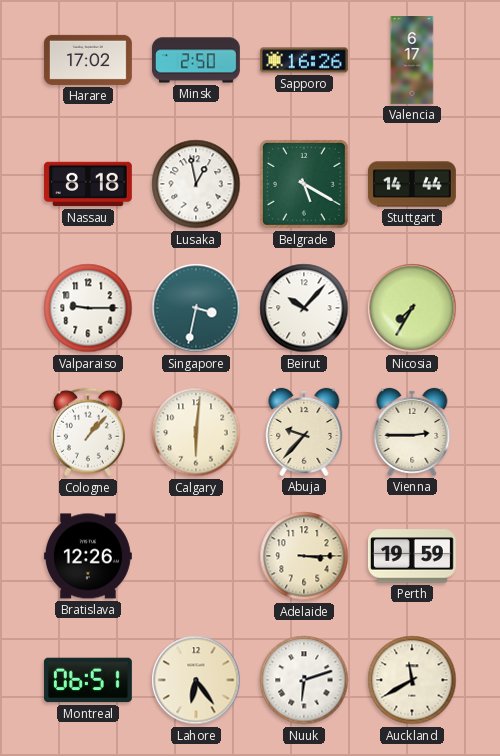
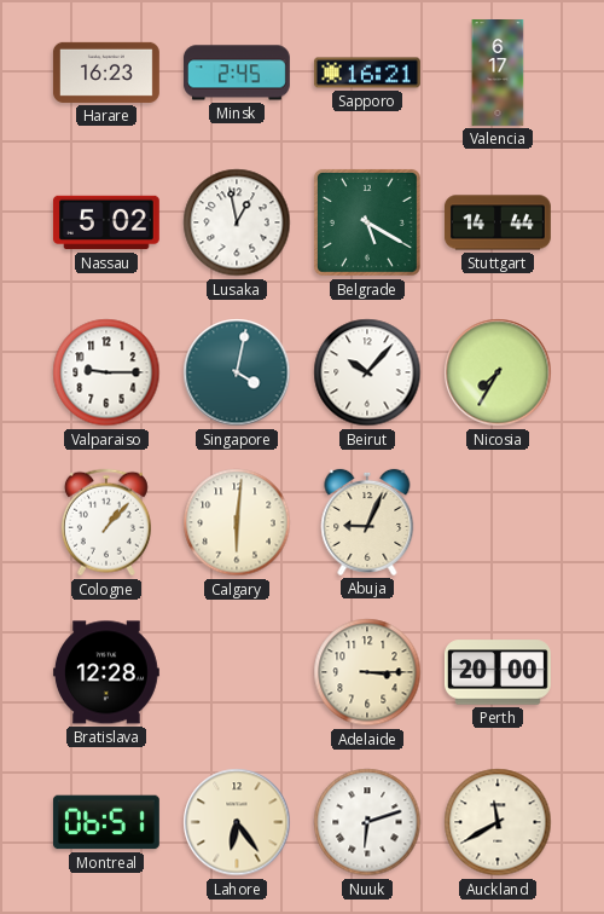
Harare: 17:02 -> 16:23 (106, 73)
Minsk: 2:50 -> 2:45 (237, 73)
Sapporo: 16:26 -> 16:21 (367, 73)
Nassau: 8:18 -> 5:02 (106, 222)
Singapore: 3:32 -> 4:02 (237, 372)
Abuja: 9:37 -> 9:04 (367, 522)
Vienna: 2:45 -> none (412, 432)
Bratislava: 12:26 -> 12:28 (106, 672)
Perth: 19:59 -> 20:00 (498, 672)
